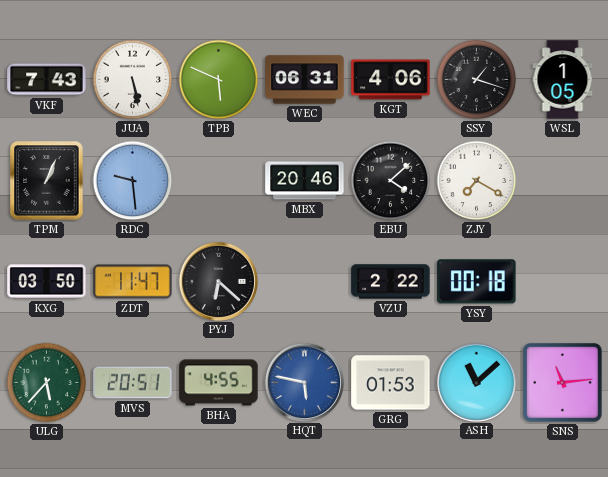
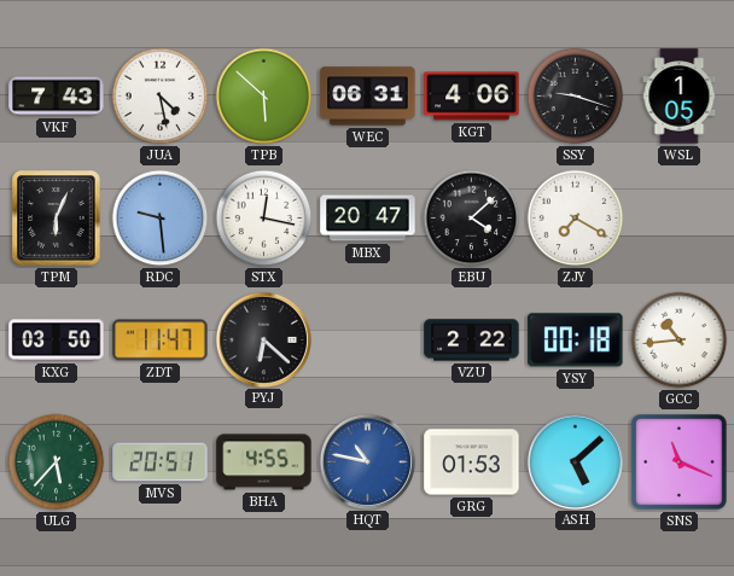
JUA: 5:28 -> 4:28 (161, 97)
TPB: 5:49 -> 5:52 (264, 97)
SSY: 1:18 -> 9:18 (576, 97)
TPM: 1:04 -> 6:04 (57, 219)
STX: none -> 12:17 (264, 219)
MBX: 20:46 -> 20:47 (368, 219)
GCC: none -> 10:44 (680, 341)
HQT: 5:47 -> 10:47 (367, 461)
ASH: 11:08 -> 5:08 (575, 461)
SNS: 11:14 -> 11:19 (680, 462)
